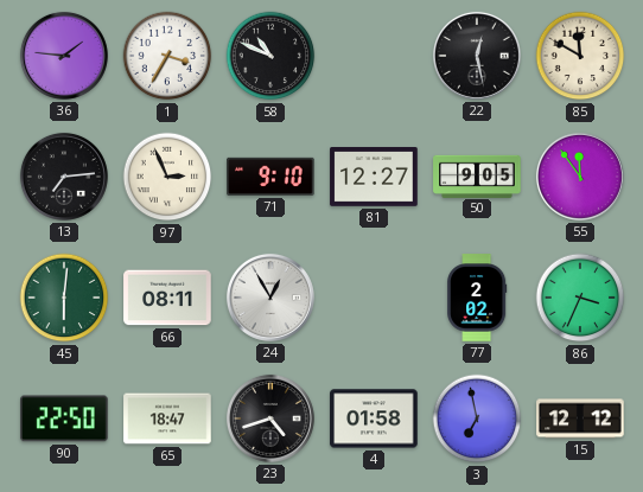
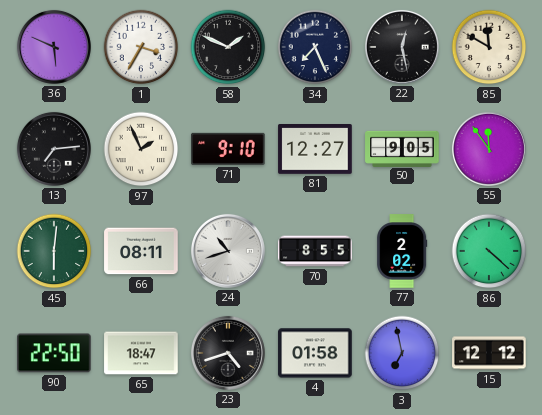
36: 1:46 -> 5:49 (54, 47)
58: 10:49 -> 1:49 (228, 47)
34: none -> 7:26 (315, 47)
97: 2:56 -> 1:56 (141, 149)
24: 12:55 -> 10:42 (228, 251)
70: none -> 8:55 (315, 251)
86: 3:34 -> 4:22 (489, 251)
